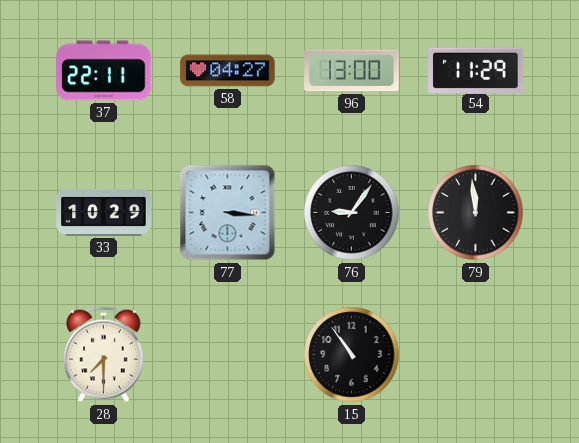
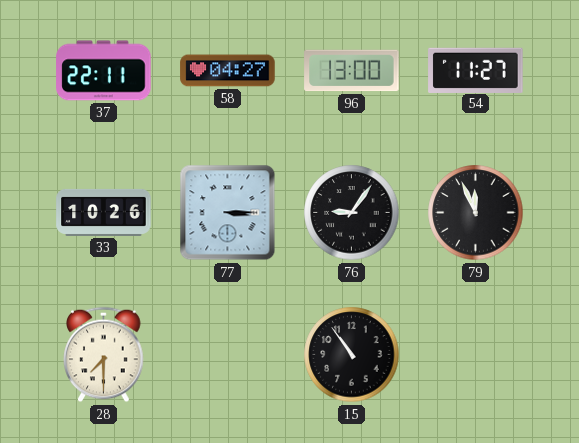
54: 11:29 -> 11:27 (476, 70)
33: 10:29 -> 10:26 (104, 212)
77: 3:16 -> 3:15 (228, 213)
79: 11:59 -> 11:56 (476, 213)
